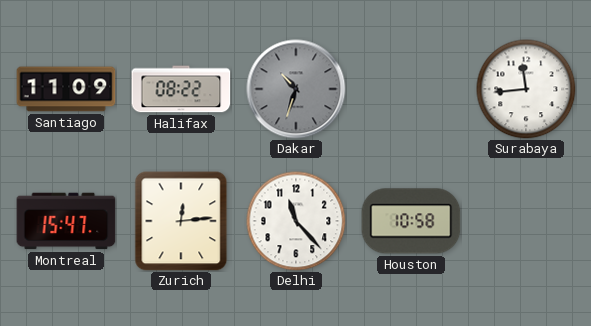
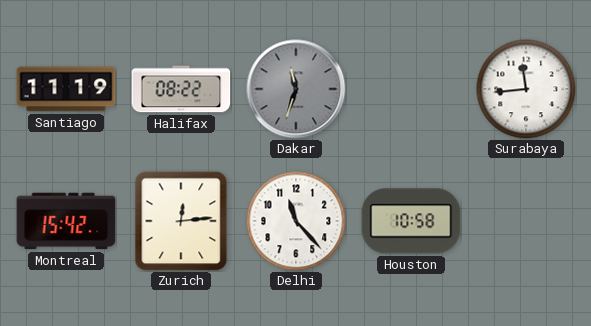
Santiago: 11:09 -> 11:19 (66, 89)
Dakar: 10:33 -> 11:33 (296, 89)
Montreal: 15:47 -> 15:42 (66, 221)
